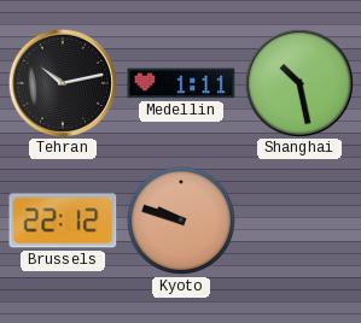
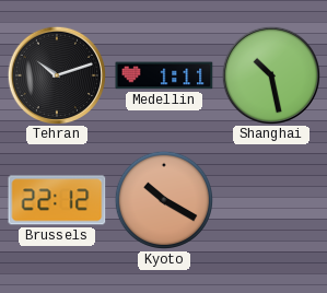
Tehran: 10:13 -> 10:12 (56, 74)
Kyoto: 9:48 -> 10:20 (164, 200)
